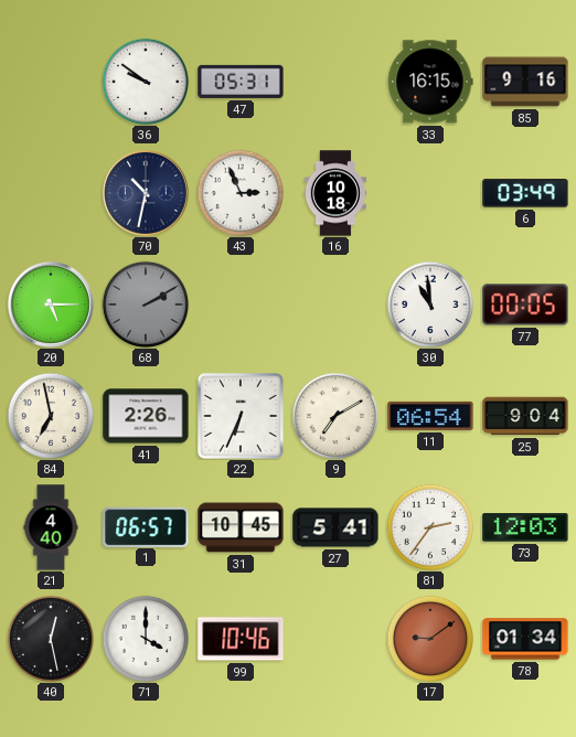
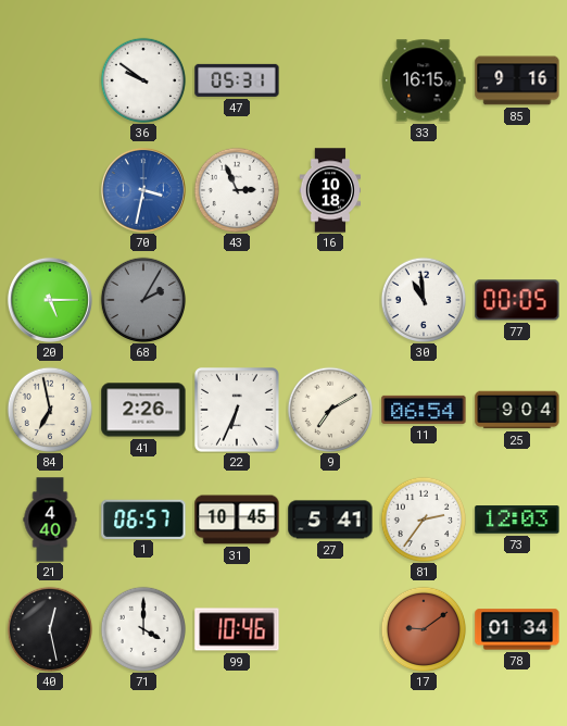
70: 10:32 -> 3:32 (143, 190)
70 dial: navy -> blue (143, 190)
6: 03:49 -> none (525, 193)
68: 2:10 -> 2:05 (143, 300)
